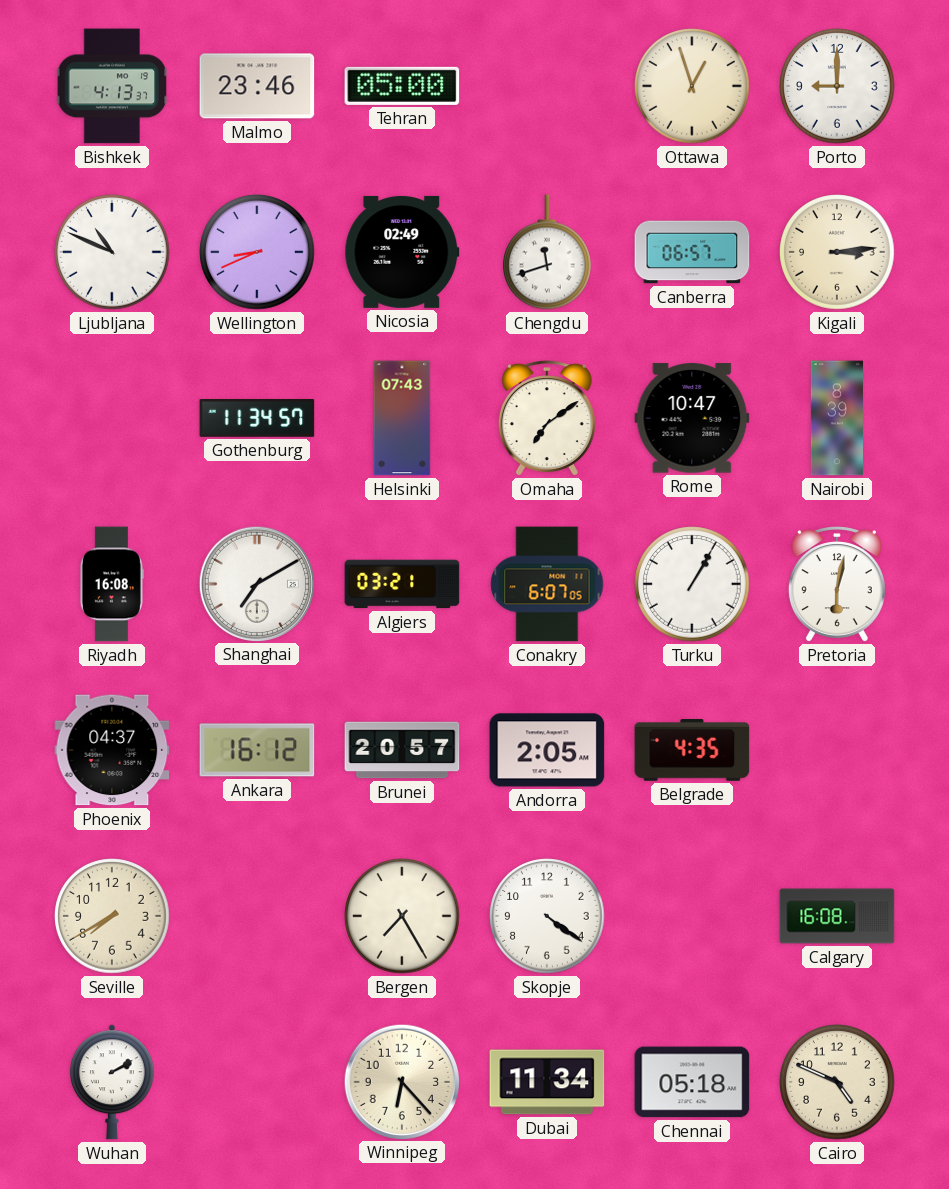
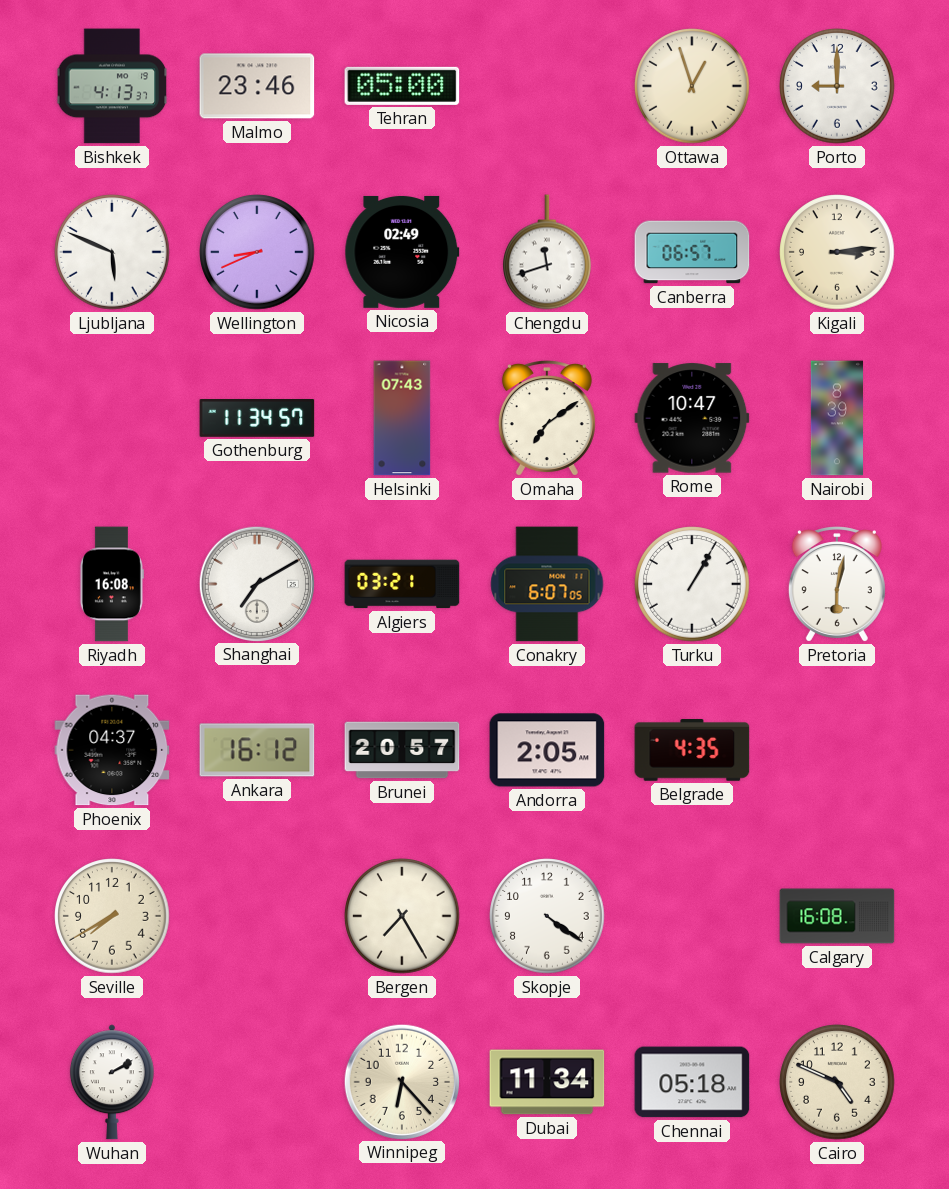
Ljubljana: 10:49 -> 5:49 (112, 252)
